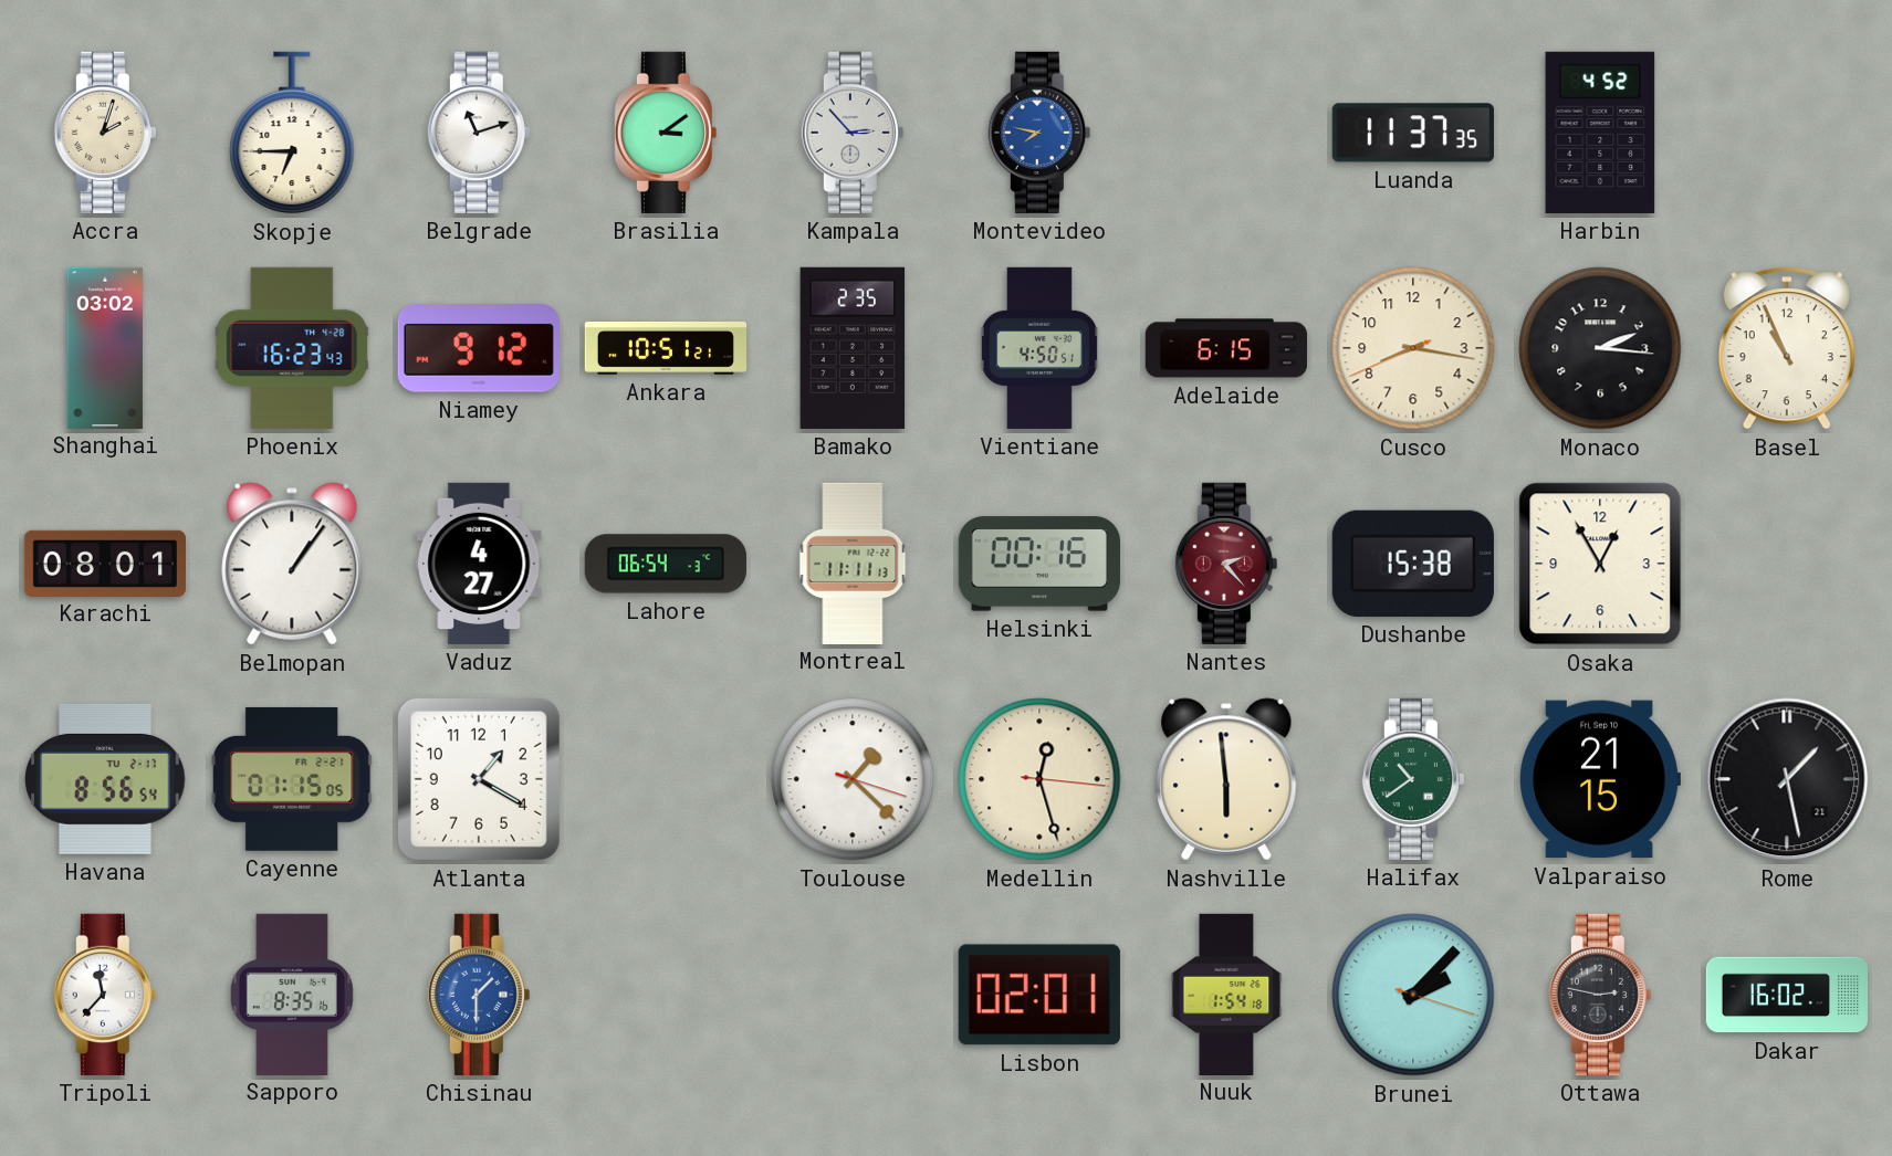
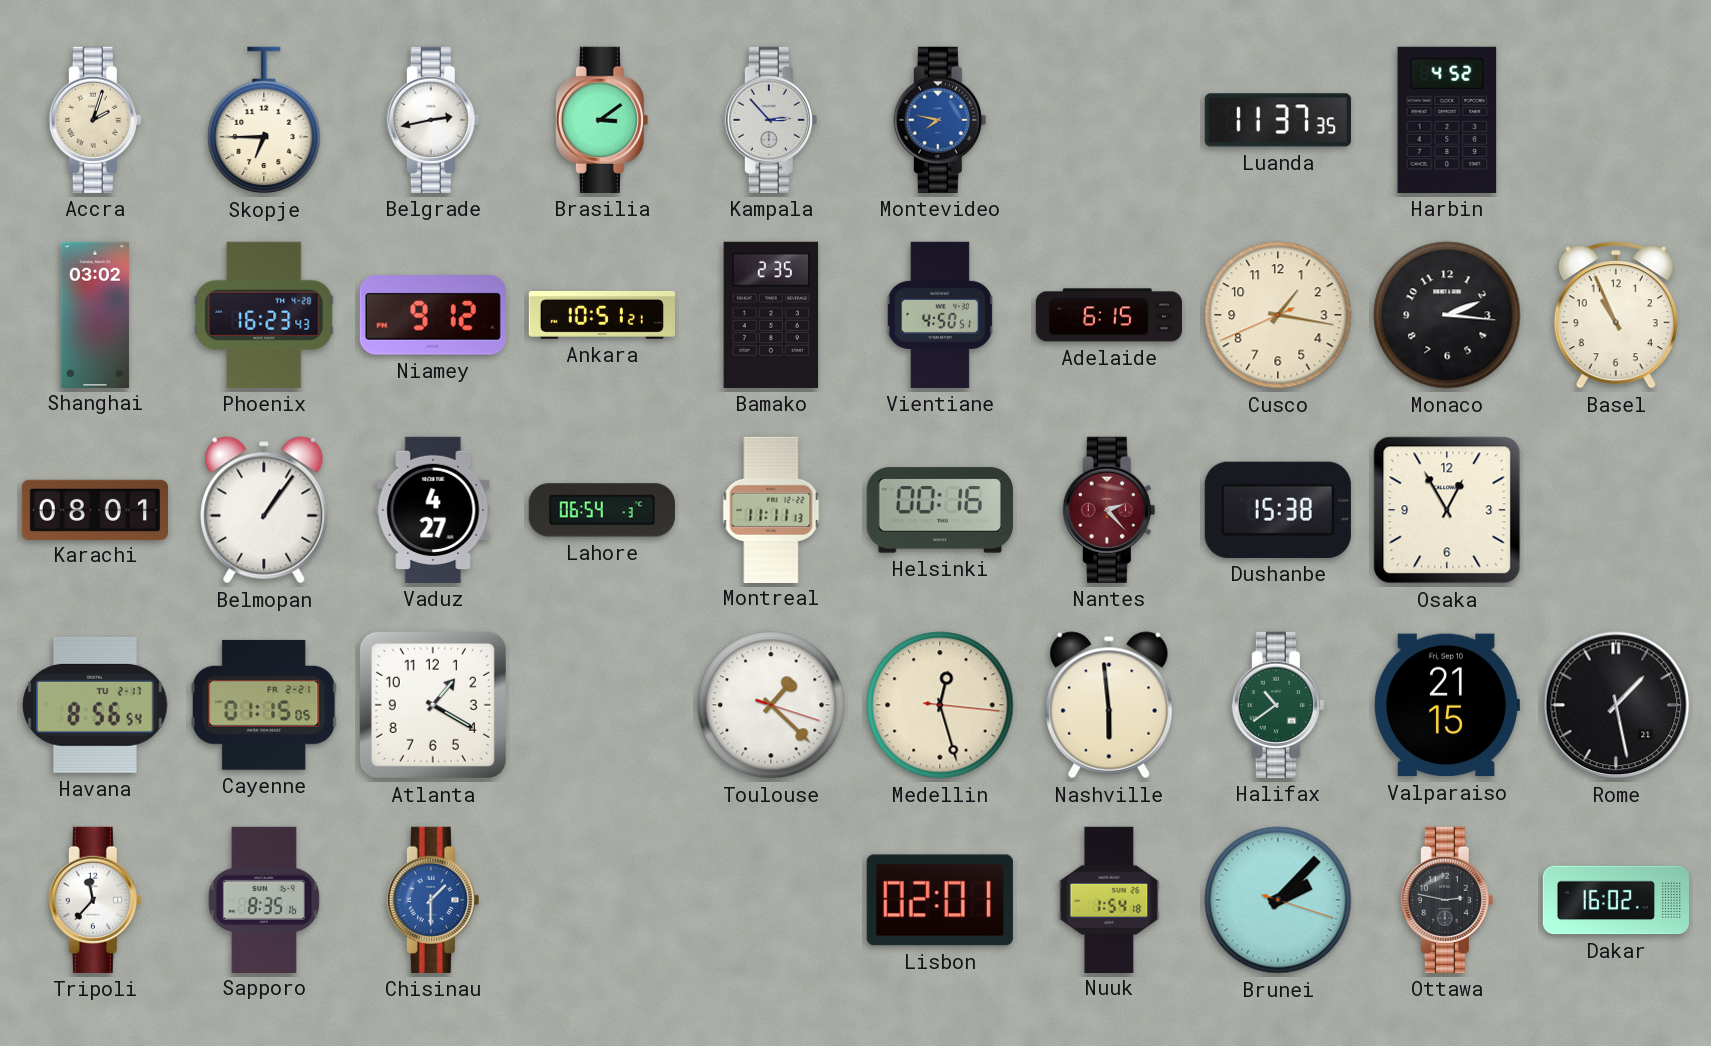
Belgrade: 11:12 -> 2:43 (433, 120)
Cusco: 8:16 -> 1:16 (1278, 315)
